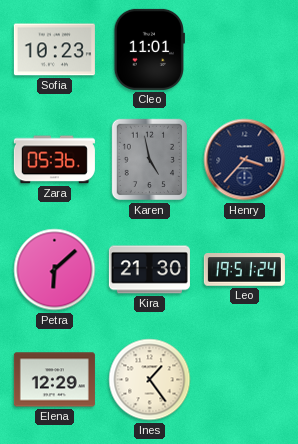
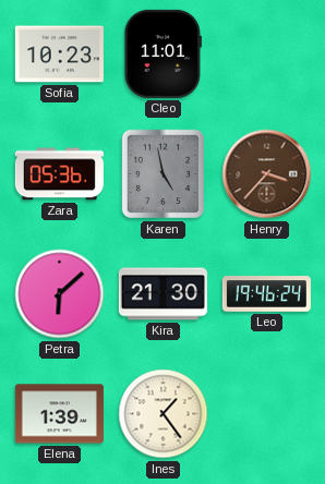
Henry dial: navy -> brown (267, 174)
Leo: 19:51 -> 19:46 (266, 294)
Elena: 12:29 -> 1:39 (59, 414)
